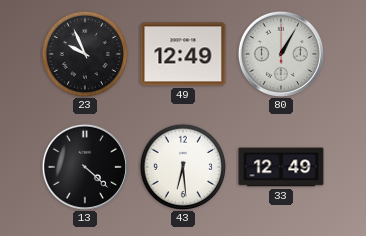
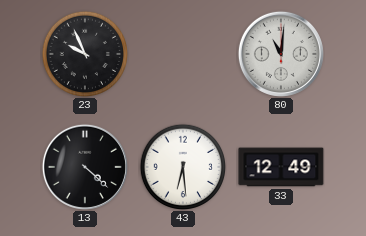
49: 12:49 -> none (183, 54)
80: 1:05 -> 11:01 (281, 54)
